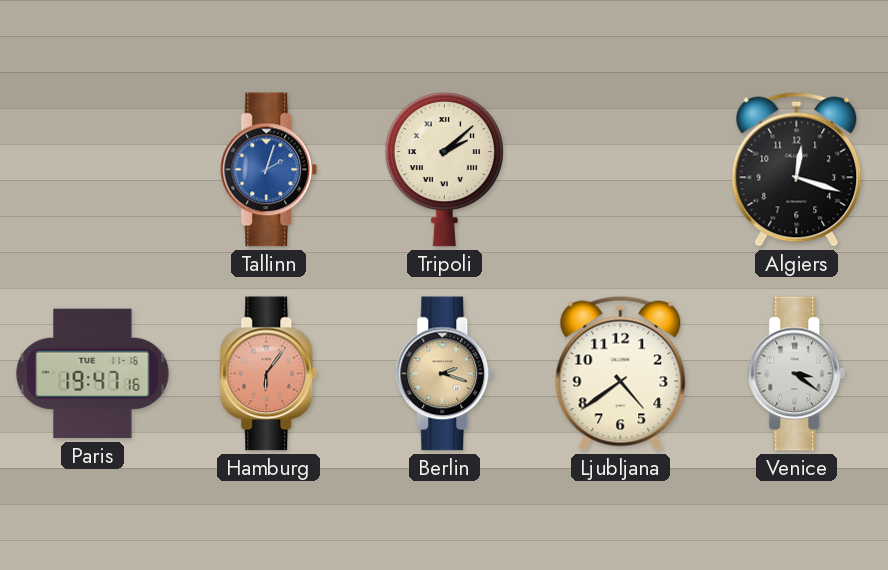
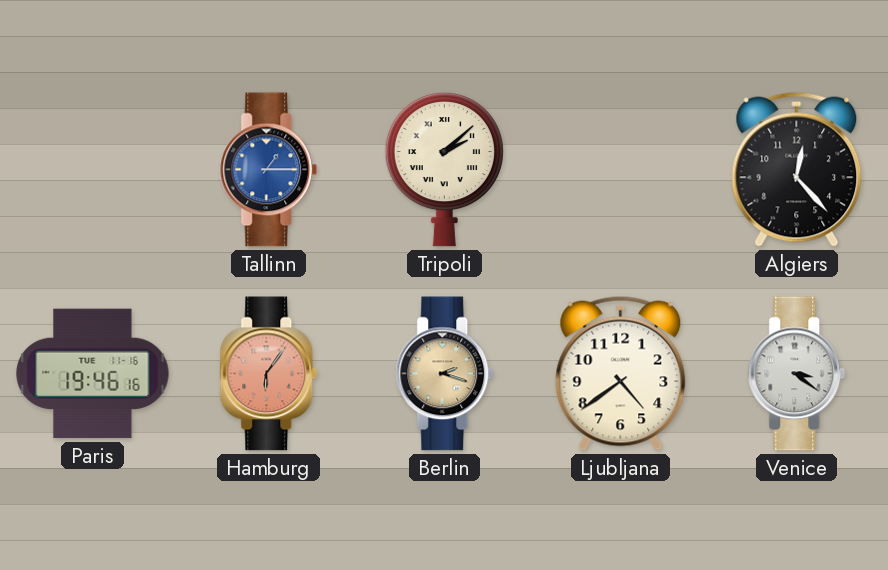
Tallinn: 2:03 -> 1:15 (269, 170)
Algiers: 12:18 -> 12:23 (797, 169)
Paris: 19:47 -> 19:46 (93, 374)
